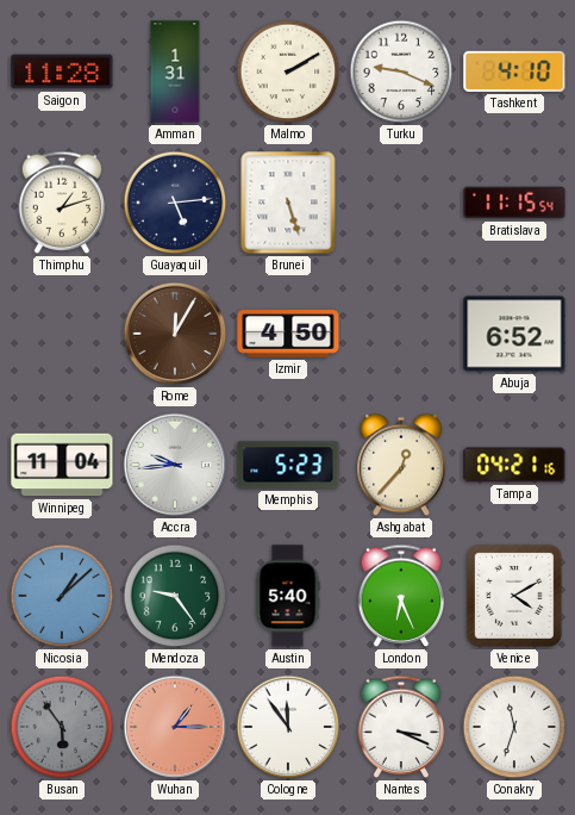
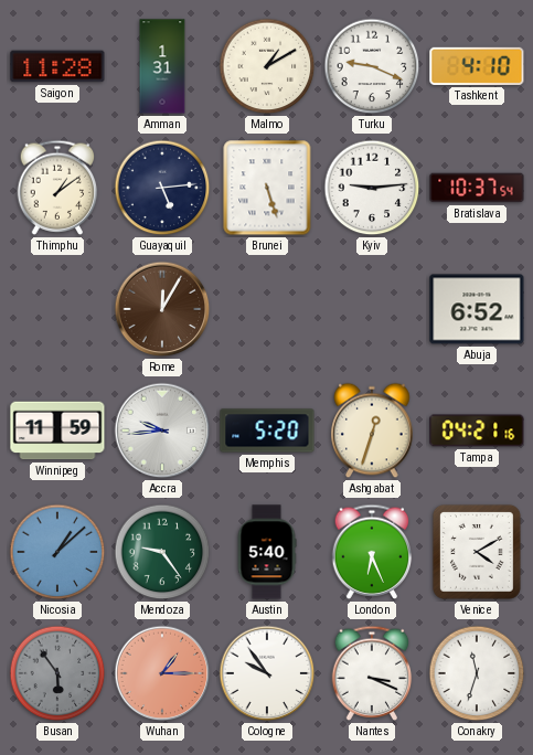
Malmo: 2:10 -> 1:10 (267, 66)
Thimphu: 1:12 -> 1:09 (57, 188)
Kyiv: none -> 9:14 (372, 188)
Bratislava: 11:15 -> 10:37 (477, 188)
Izmir: 4:50 -> none (288, 334)
Winnipeg: 11:04 -> 11:59 (57, 430)
Memphis: 5:23 -> 5:20 (267, 430)
Ashgabat: 12:37 -> 12:33 (372, 430)
Cologne: 11:54 -> 9:54 (267, 673)
